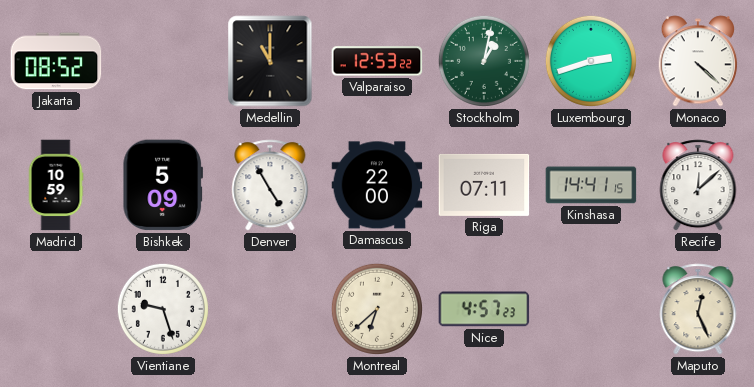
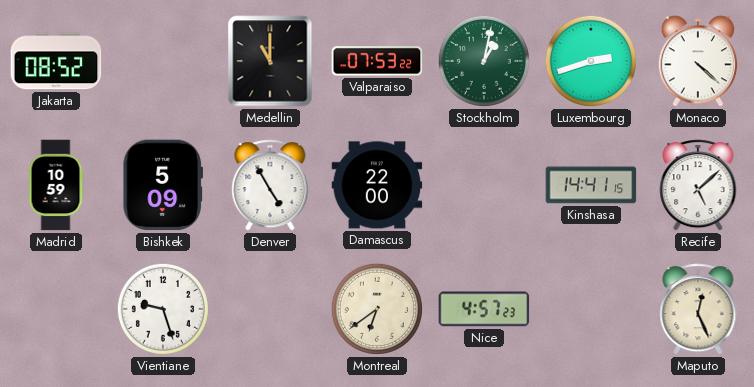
Valparaiso: 12:53 -> 07:53 (377, 61)
Riga: 07:11 -> none (484, 185)
Recife: 12:08 -> 5:08 (698, 185)
Montreal: 6:38 -> 6:39 (377, 309)
